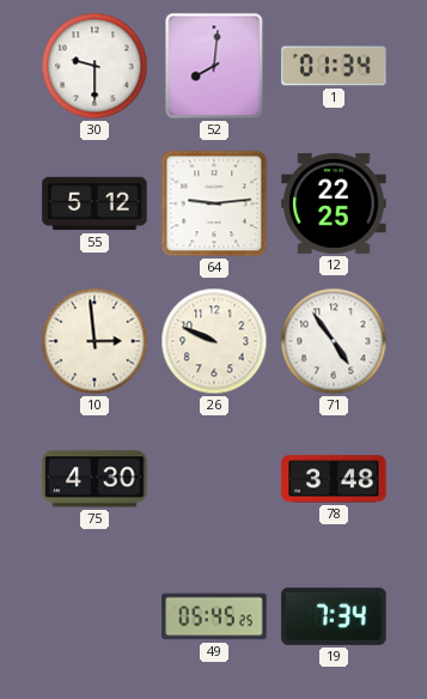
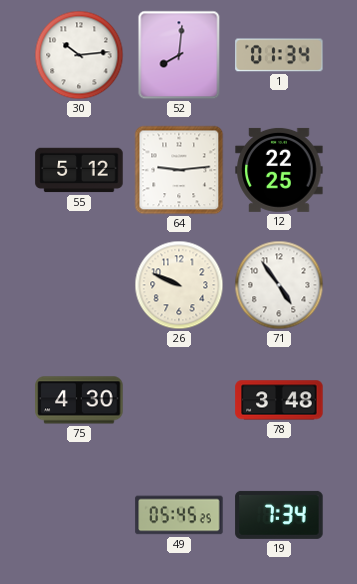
30: 9:30 -> 10:14 (79, 55)
10: 2:59 -> none (94, 341)
